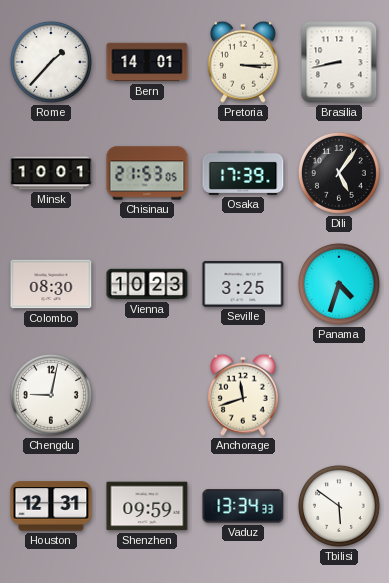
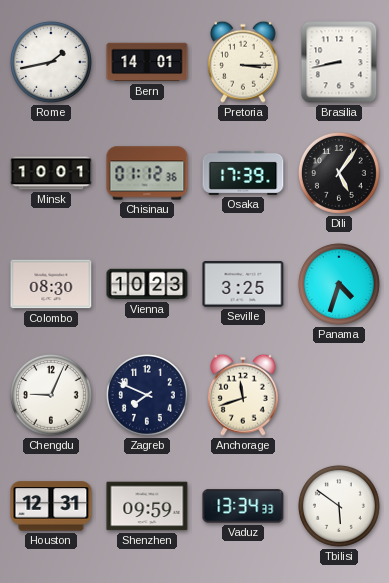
Rome: 1:37 -> 1:43 (51, 62)
Chisinau: 21:53 -> 01:12 (147, 173)
Chengdu: 9:02 -> 9:04 (51, 395)
Zagreb: none -> 7:49 (147, 395)
